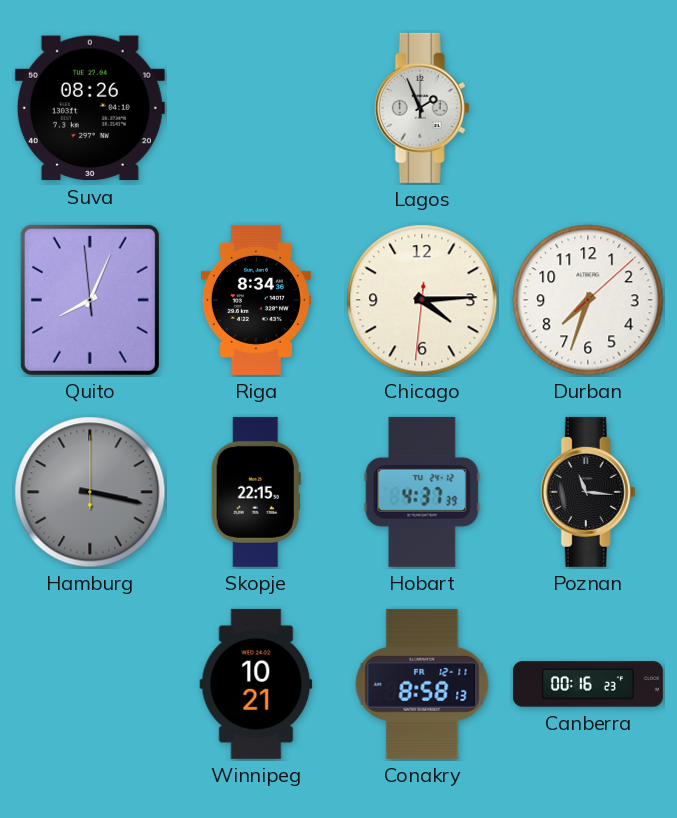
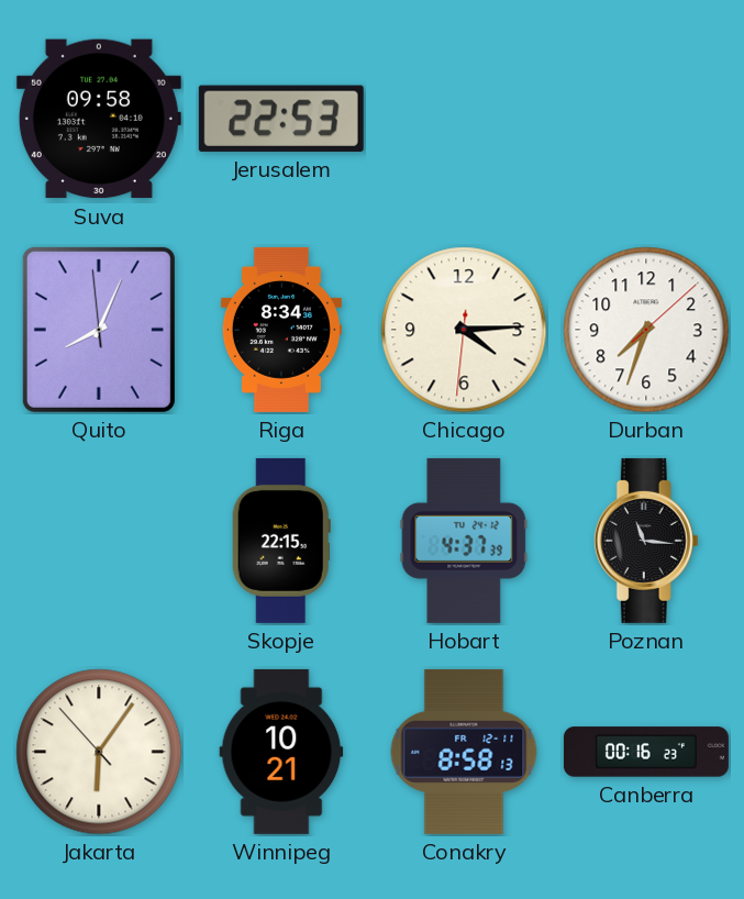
Suva: 08:26 -> 09:58 (99, 119)
Jerusalem: none -> 22:53 (281, 119)
Lagos: 1:56 -> none (422, 108)
Hamburg: 3:17 -> none (90, 492)
Jakarta: none -> 6:05 (99, 752)
